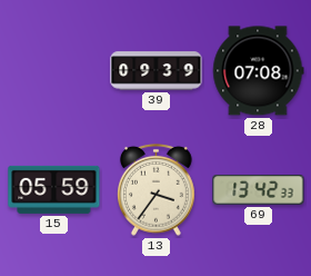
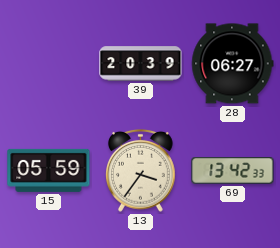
39: 09:39 -> 20:39 (141, 64)
28: 07:08 -> 06:27 (233, 64)
